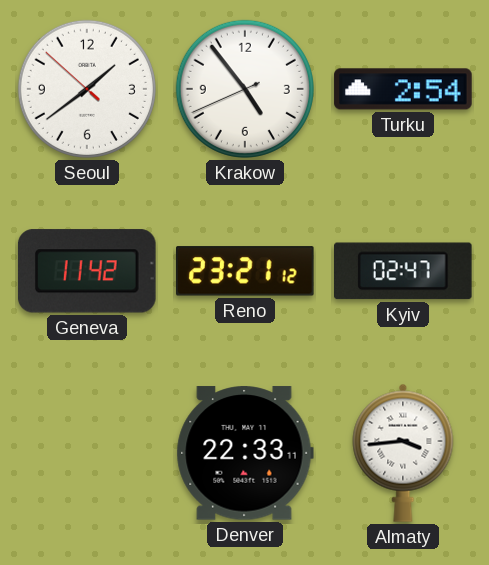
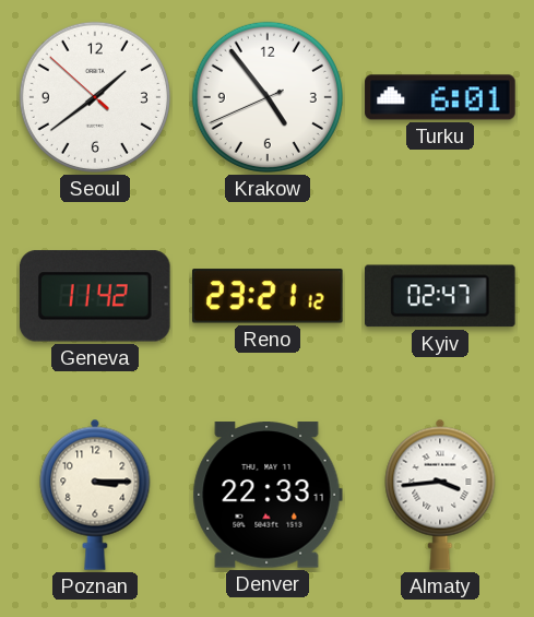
Turku: 2:54 -> 6:01 (440, 97)
Poznan: none -> 3:15 (95, 495)
